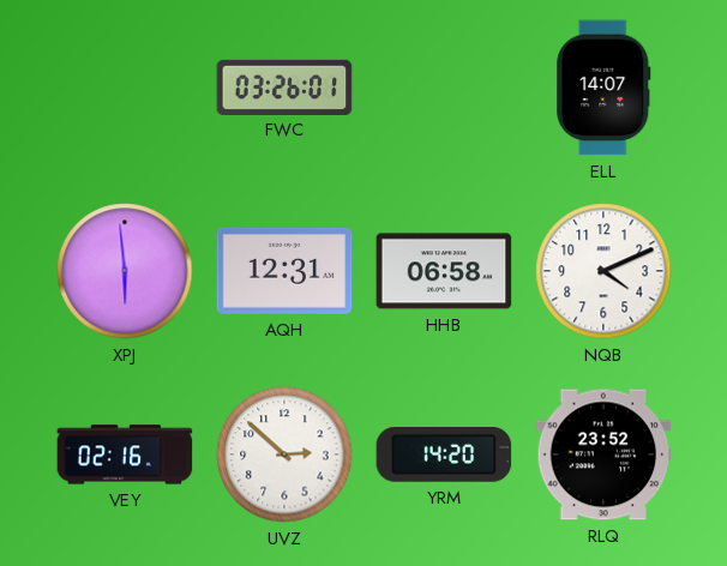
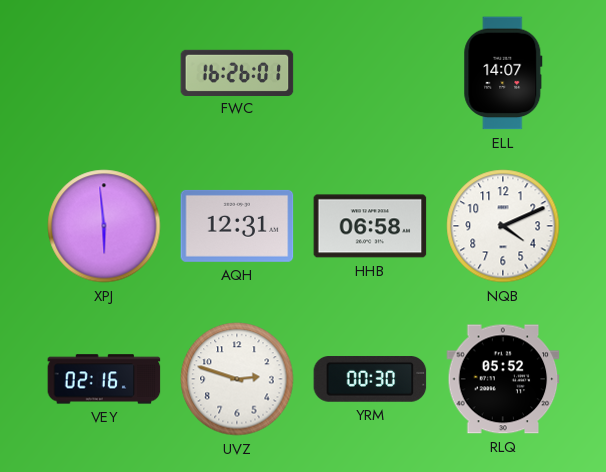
FWC: 03:26 -> 16:26 (237, 72)
UVZ: 2:52 -> 2:48 (237, 379)
YRM: 14:20 -> 00:30 (370, 380)
RLQ: 23:52 -> 05:52 (503, 379)
